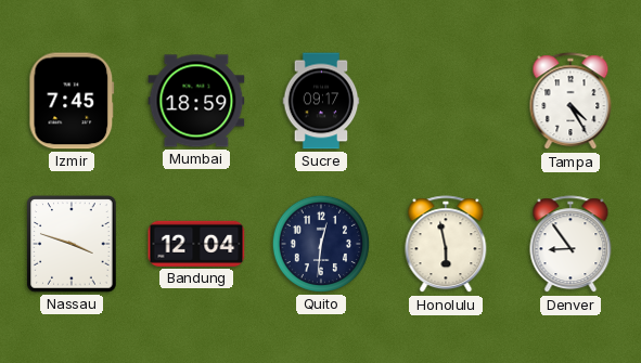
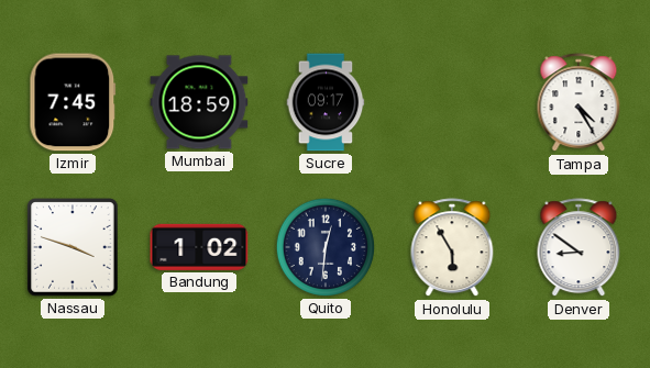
Bandung: 12:04 -> 1:02 (199, 247)
Honolulu: 5:58 -> 5:55 (452, 248)
Denver: 8:54 -> 8:51 (579, 248)
